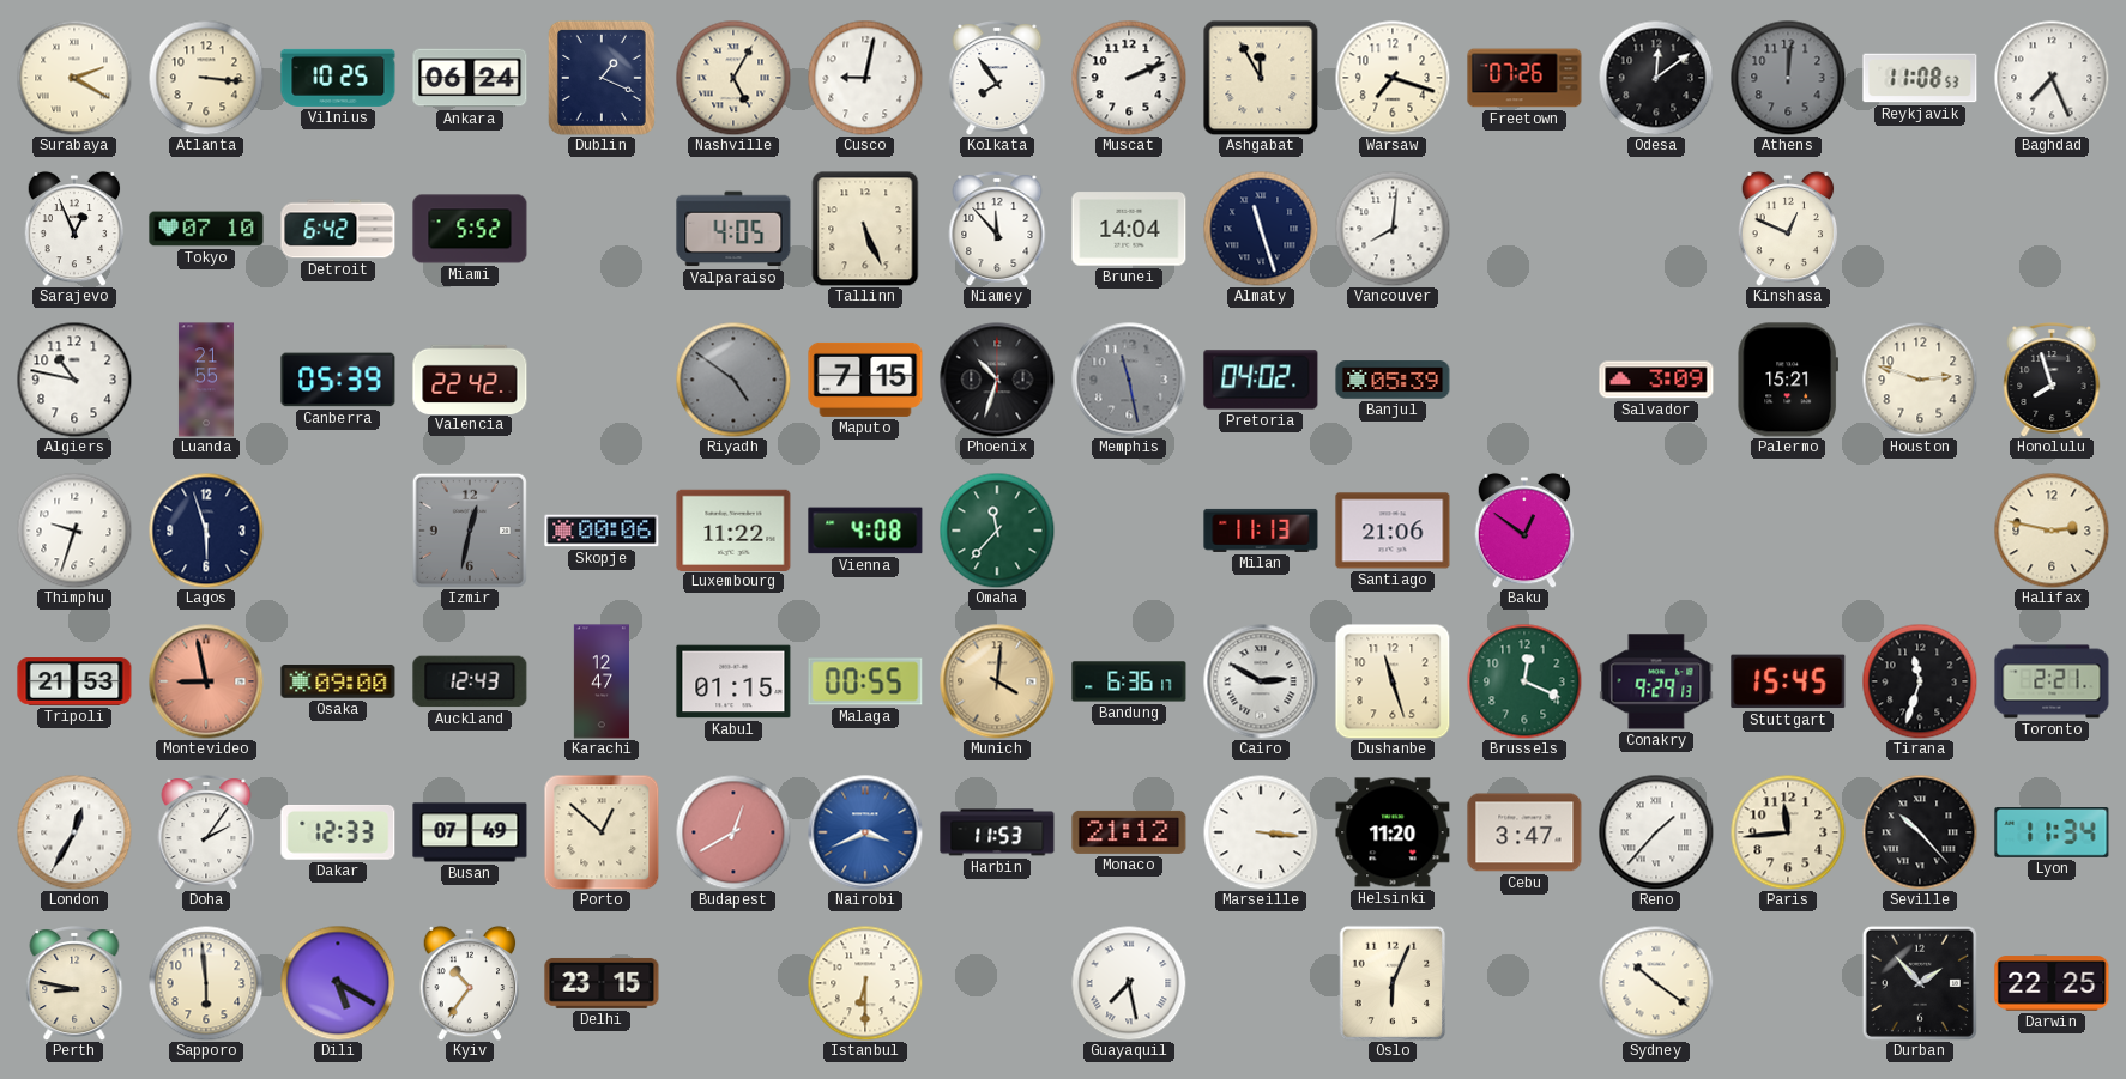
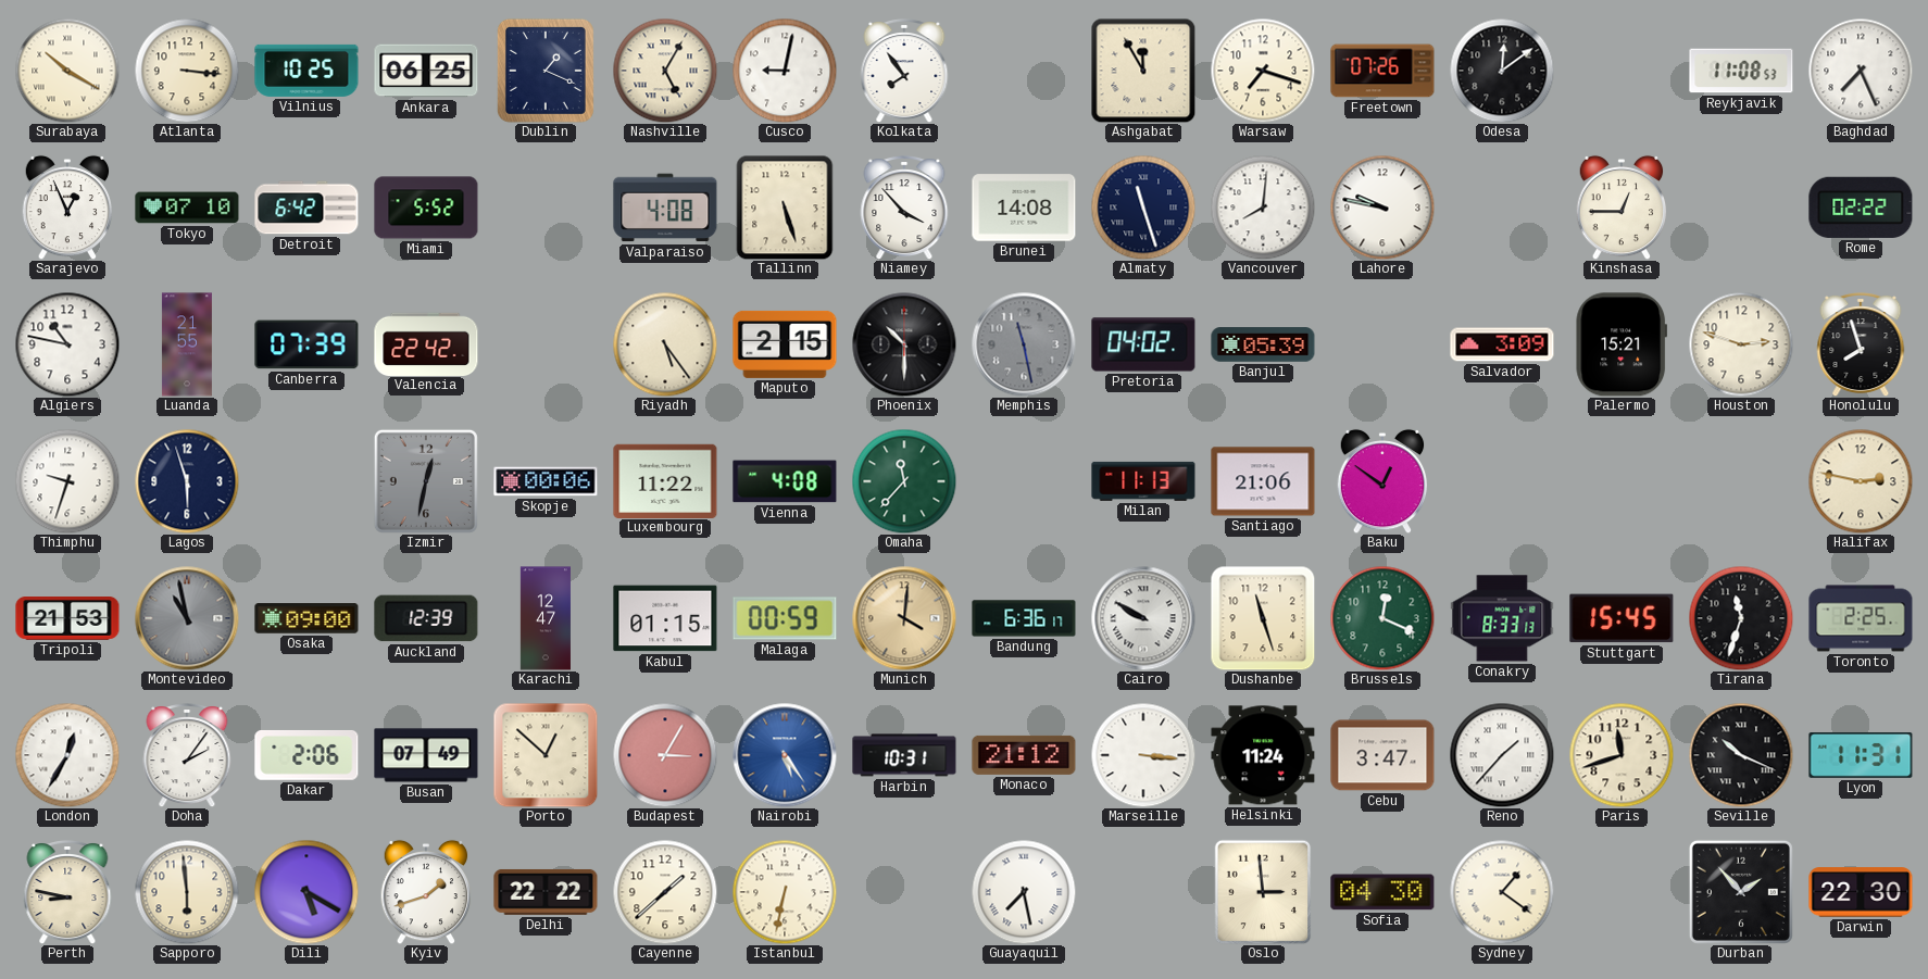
Surabaya: 2:20 -> 10:20 (67, 71)
Ankara: 06:24 -> 06:25 (426, 71)
Muscat: 2:11 -> none (1129, 78)
Athens: 12:01 -> none (1788, 78)
Valparaiso: 4:05 -> 4:08 (665, 208)
Tallinn: 5:26 -> 5:27 (785, 208)
Niamey: 11:53 -> 3:53 (904, 209)
Brunei: 14:04 -> 14:08 (1024, 208)
Lahore: none -> 9:47 (1382, 208)
Kinshasa: 12:49 -> 12:45 (1622, 208)
Rome: none -> 02:22 (1861, 208)
Canberra: 05:39 -> 07:39 (306, 344)
Riyadh: 4:51 -> 5:24 (665, 344)
Riyadh dial: grey -> cream (665, 344)
Maputo: 7:15 -> 2:15 (785, 344)
Phoenix: 10:33 -> 10:30 (904, 344)
Montevideo: 8:58 -> 10:58 (187, 618)
Montevideo dial: salmon -> grey (187, 618)
Auckland: 12:43 -> 12:39 (426, 618)
Malaga: 00:55 -> 00:59 (785, 618)
Cairo: 2:50 -> 9:50 (1143, 618)
Conakry: 9:29 -> 8:33 (1502, 618)
Toronto: 2:21 -> 2:25 (1861, 618)
Dakar: 12:33 -> 2:06 (306, 755)
Budapest: 12:40 -> 3:05 (665, 755)
Nairobi: 3:41 -> 5:24 (785, 755)
Harbin: 11:53 -> 10:31 (904, 755)
Helsinki: 11:20 -> 11:24 (1263, 755)
Paris: 11:44 -> 11:42 (1622, 755)
Seville: 10:23 -> 10:19 (1741, 755)
Lyon: 11:34 -> 11:31 (1861, 756)
Kyiv: 10:36 -> 1:42 (426, 892)
Delhi: 23:15 -> 22:22 (546, 892)
Cayenne: none -> 1:38 (665, 892)
Istanbul: 6:30 -> 6:32 (785, 892)
Oslo: 6:04 -> 2:59 (1263, 892)
Sofia: none -> 04:30 (1382, 892)
Sydney: 10:21 -> 1:21 (1502, 892)
Darwin: 22:25 -> 22:30 (1861, 892)
